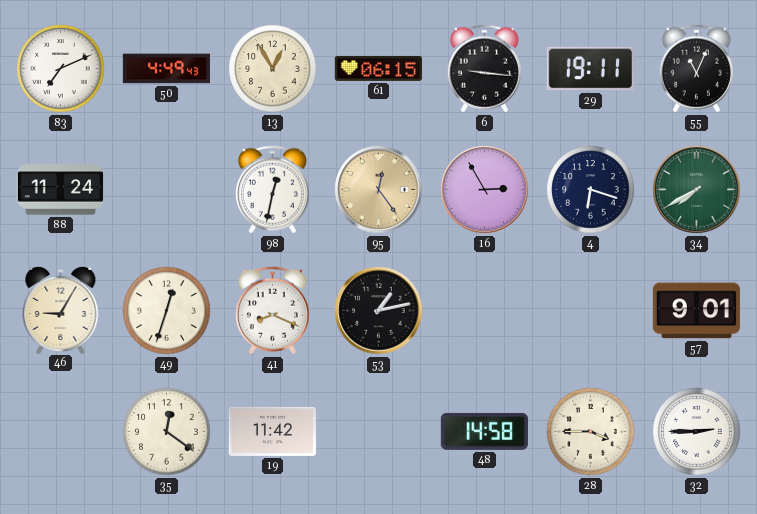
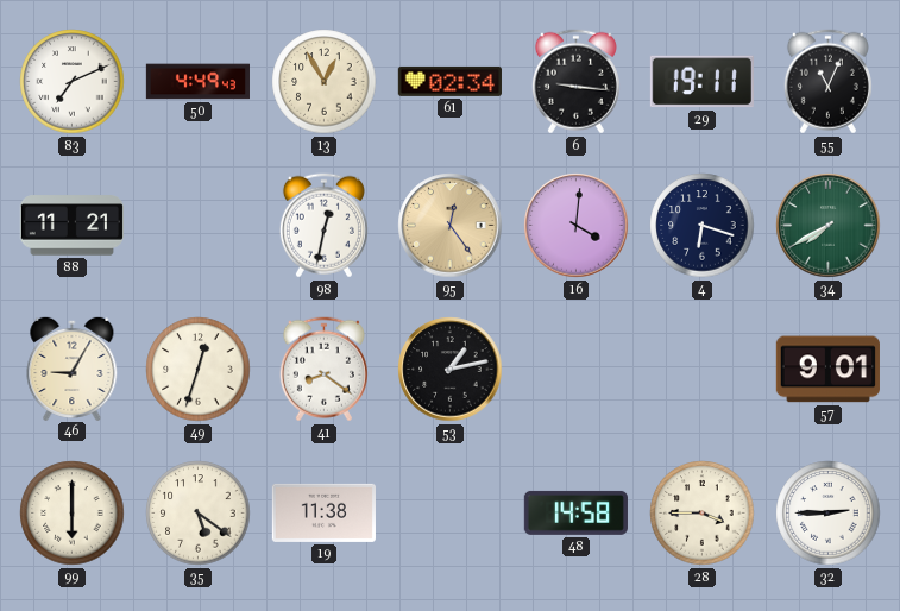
61: 06:15 -> 02:34 (449, 81)
88: 11:24 -> 11:21 (71, 226)
16: 2:55 -> 4:01 (577, 226)
41: 8:19 -> 8:21 (323, 370)
99: none -> 6:00 (73, 514)
35: 12:21 -> 5:21 (199, 514)
19: 11:42 -> 11:38 (323, 512)
